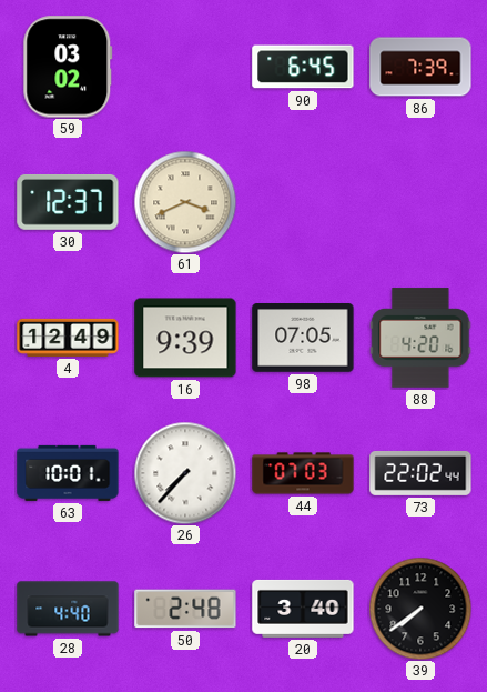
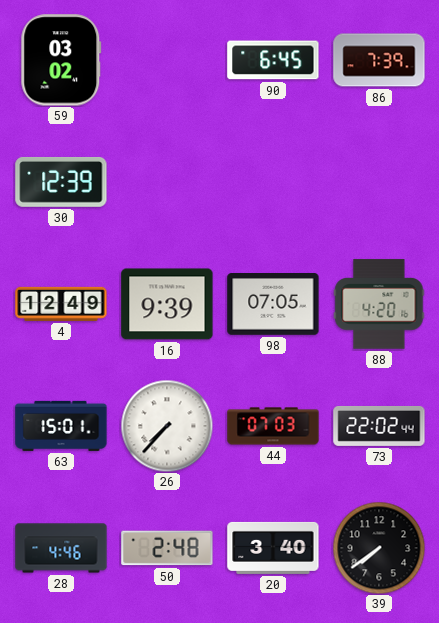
30: 12:37 -> 12:39 (61, 182)
61: 3:41 -> none (185, 202)
63: 10:01 -> 15:01 (61, 426)
28: 4:40 -> 4:46 (61, 548)
